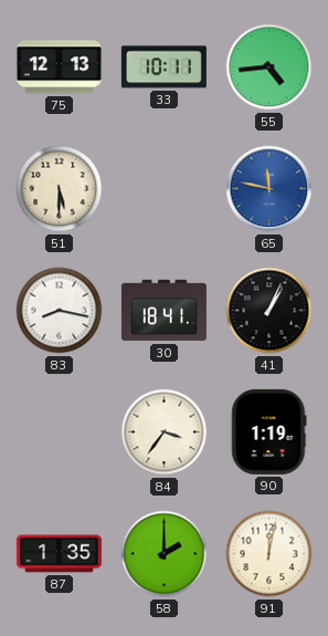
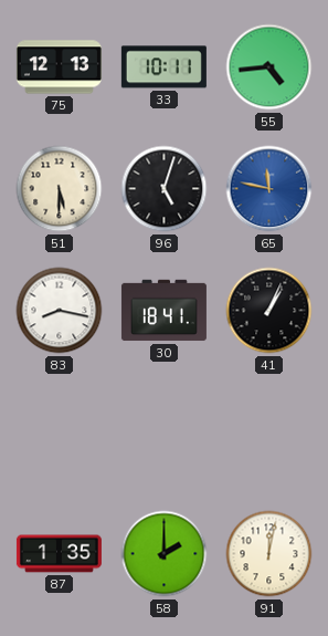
96: none -> 5:03 (165, 189)
84: 3:36 -> none (165, 432)
90: 1:19 -> none (269, 431)
